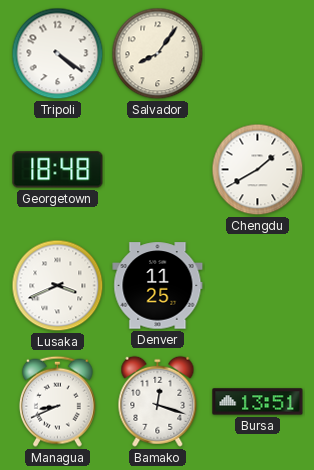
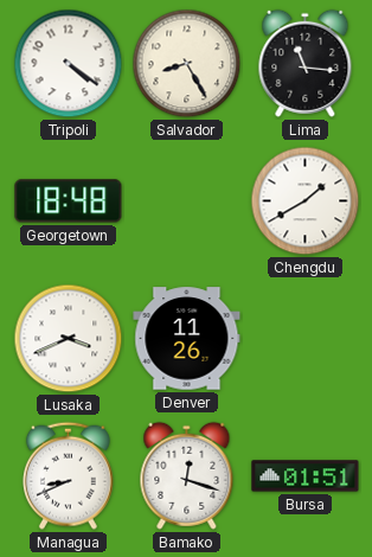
Salvador: 8:06 -> 8:25 (187, 64)
Lima: none -> 11:16 (306, 63)
Denver: 11:25 -> 11:26 (187, 339)
Bursa: 13:51 -> 01:51 (306, 476)
